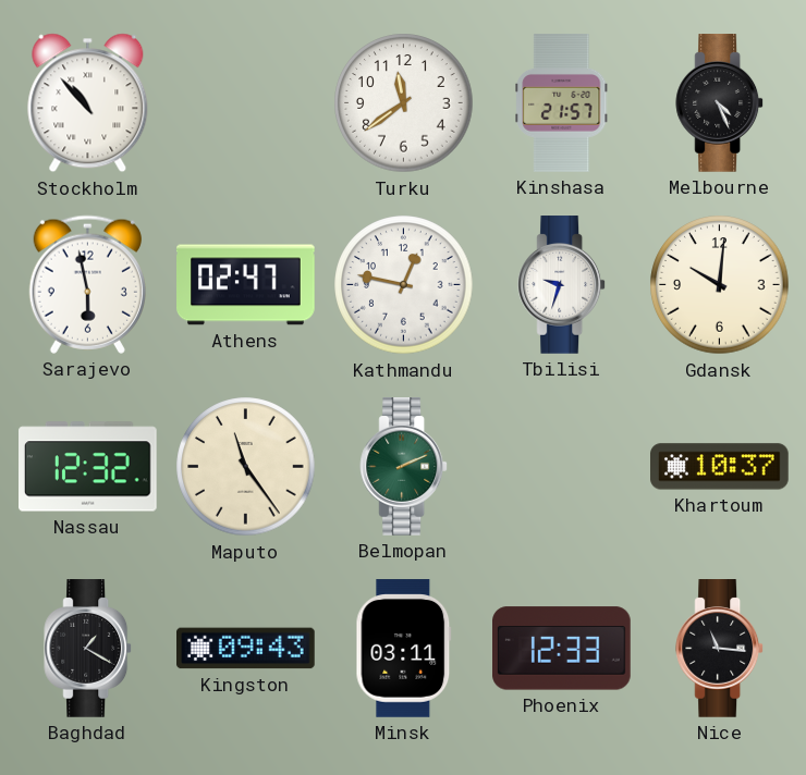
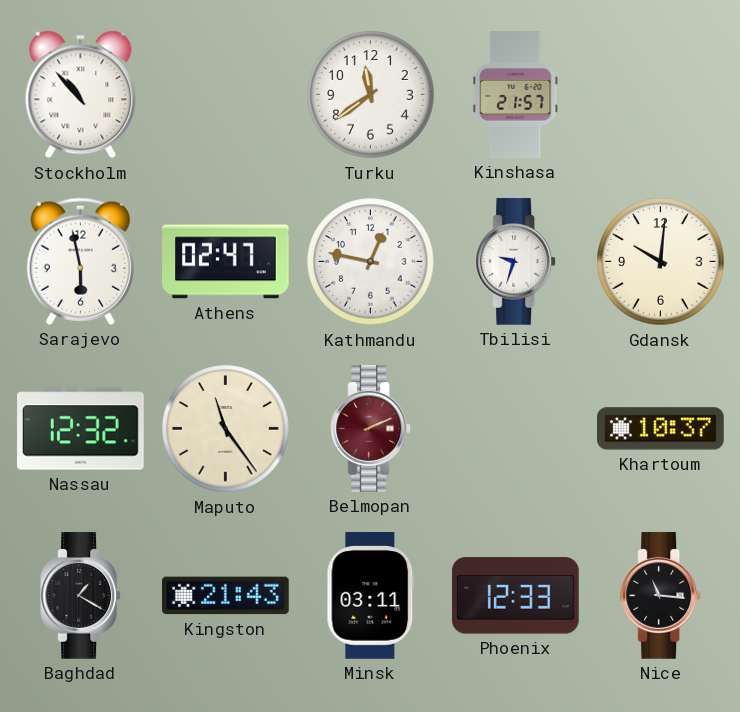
Melbourne: 4:26 -> none (720, 103)
Belmopan dial: green -> burgundy (371, 429)
Kingston: 09:43 -> 21:43 (226, 596)
